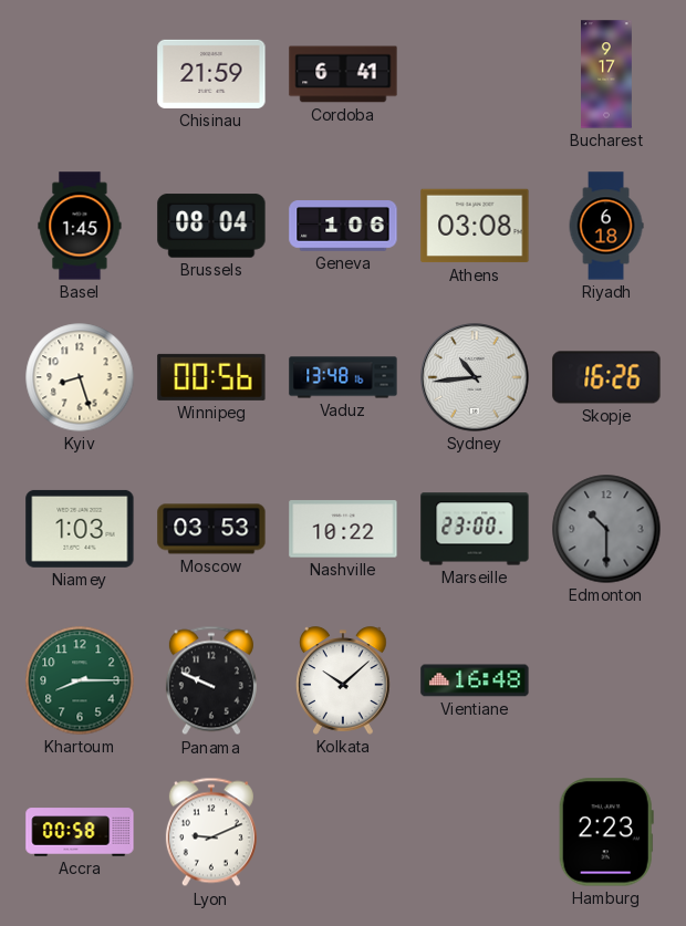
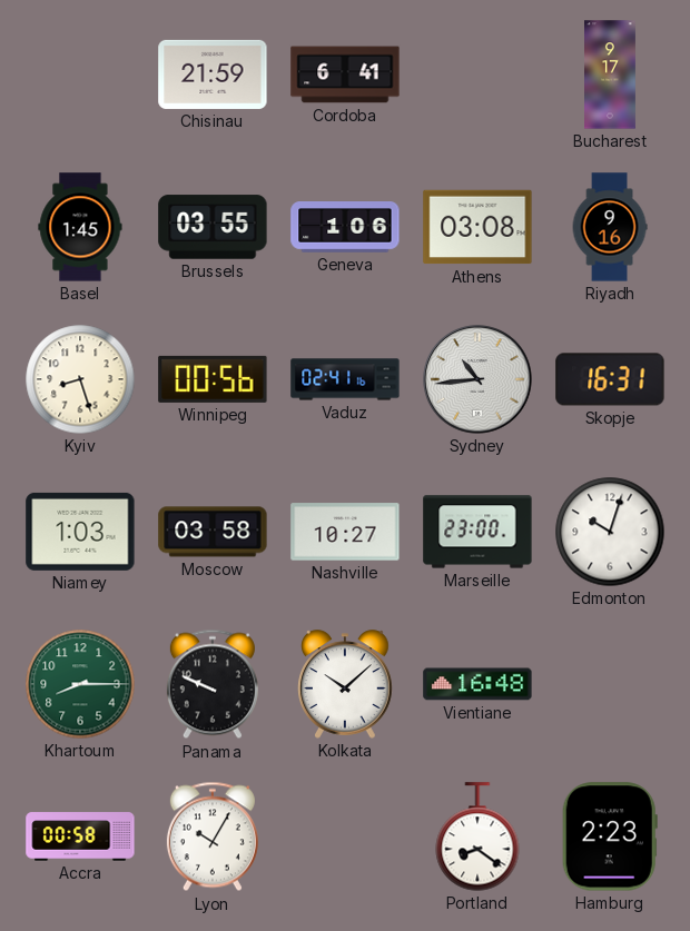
Brussels: 08:04 -> 03:55 (213, 227)
Riyadh: 6:18 -> 9:16 (610, 227)
Vaduz: 13:48 -> 02:41 (345, 379)
Skopje: 16:26 -> 16:31 (610, 379)
Moscow: 03:53 -> 03:58 (213, 532)
Nashville: 10:22 -> 10:27 (345, 532)
Edmonton: 10:30 -> 10:03 (610, 532)
Edmonton dial: grey -> white (610, 532)
Lyon: 9:11 -> 10:05 (213, 836)
Portland: none -> 8:21 (477, 836)
